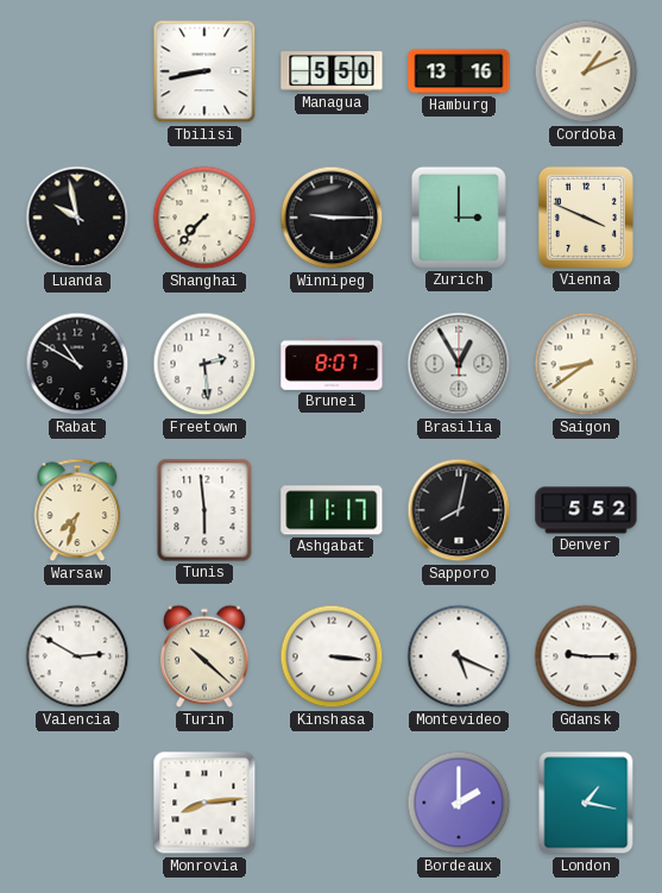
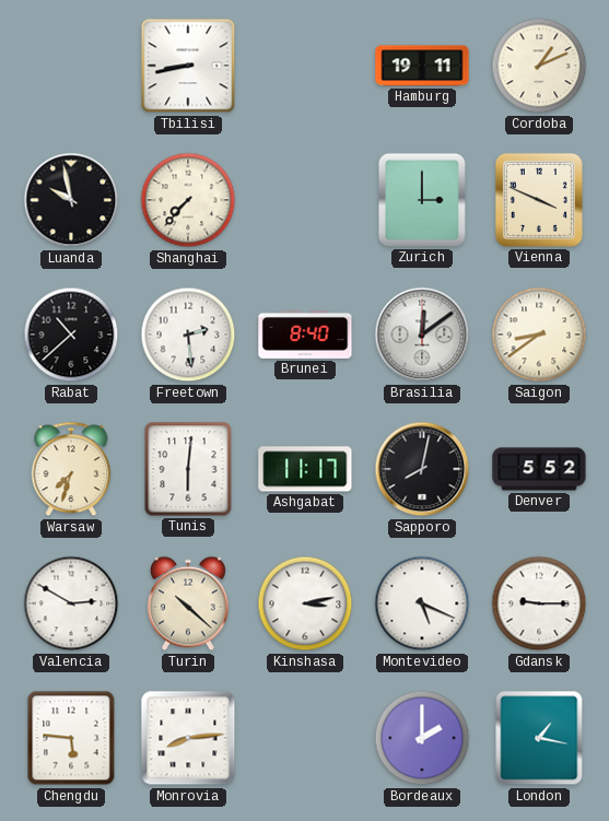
Managua: 5:50 -> none (332, 71)
Hamburg: 13:16 -> 19:11 (422, 66)
Winnipeg: 9:15 -> none (332, 218)
Rabat: 10:50 -> 10:38 (71, 335)
Brunei: 8:07 -> 8:40 (305, 335)
Brasilia: 12:55 -> 12:09 (422, 335)
Tunis: 5:59 -> 6:01 (188, 469)
Kinshasa: 3:16 -> 3:13 (305, 603)
Chengdu: none -> 5:46 (71, 738)
